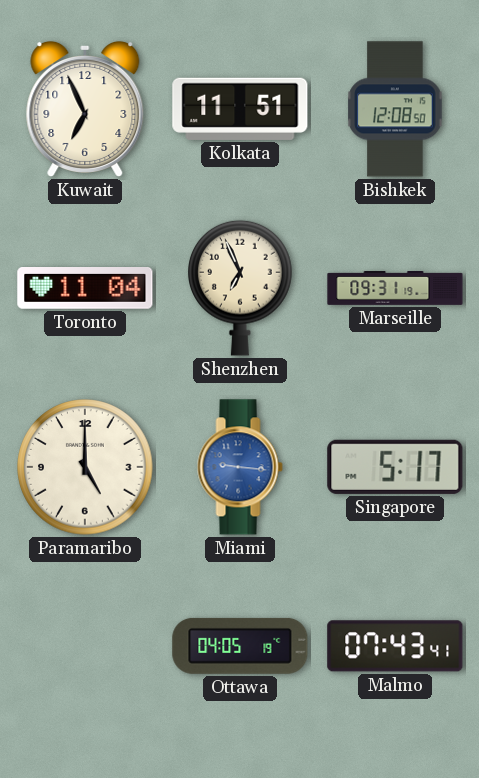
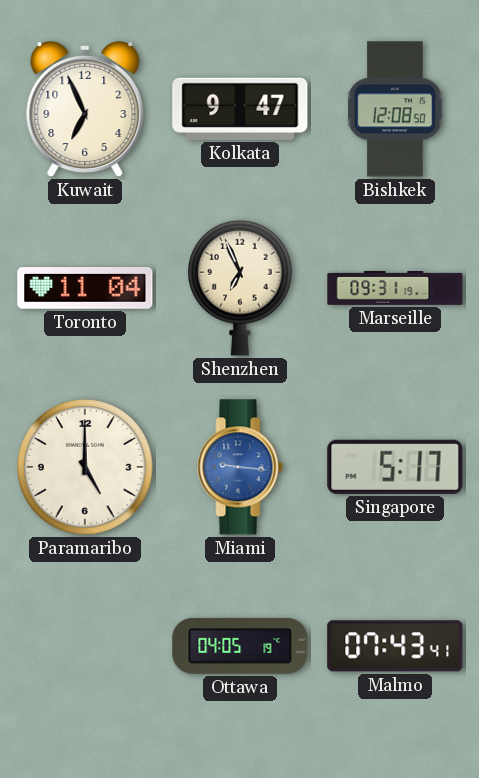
Kolkata: 11:51 -> 9:47 (240, 109)
